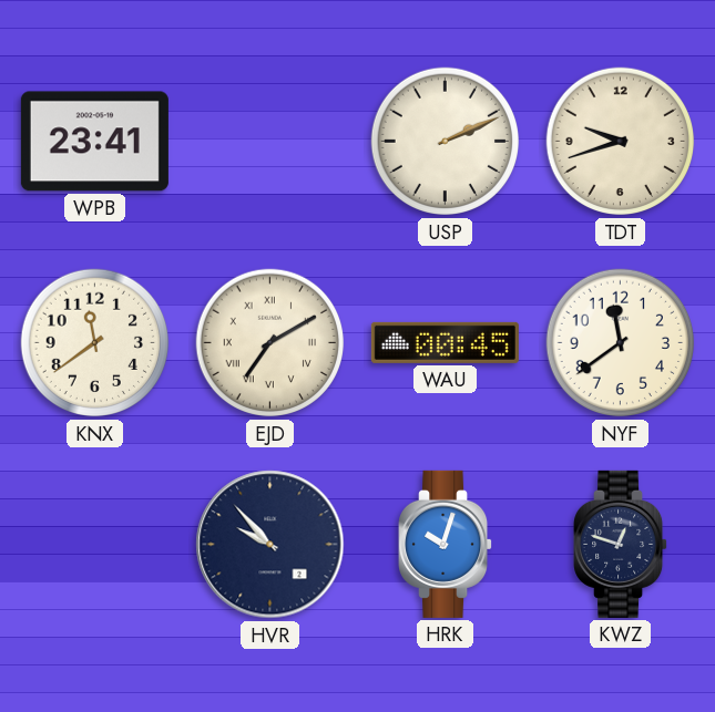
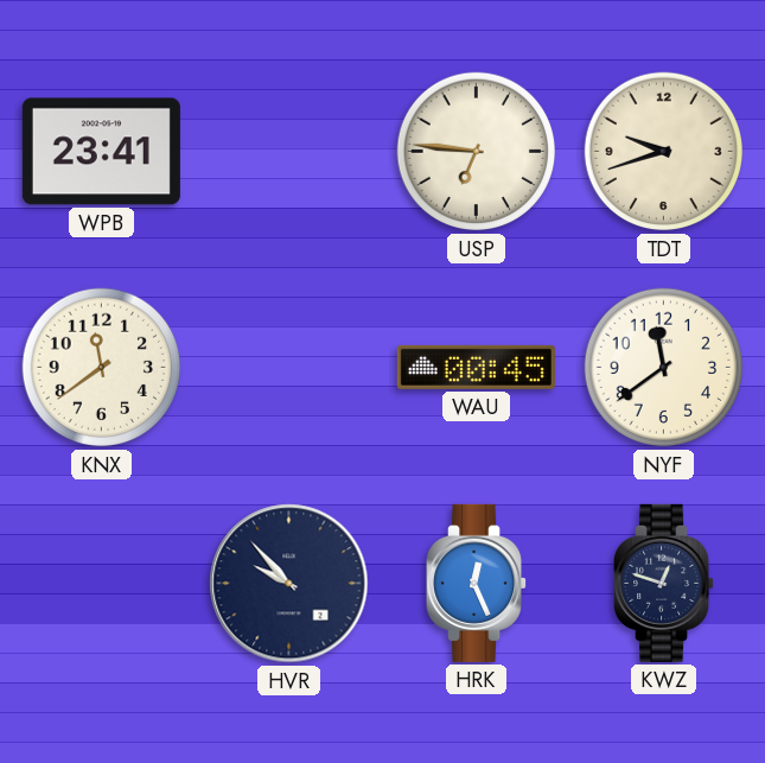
USP: 2:11 -> 6:46 (477, 152)
EJD: 7:10 -> none (270, 343)
HRK: 10:03 -> 12:26 (477, 583)
